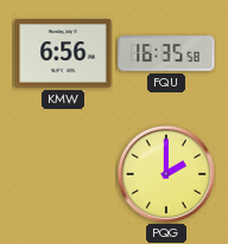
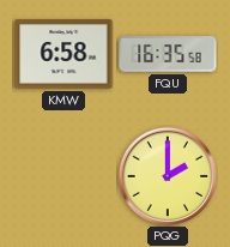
KMW: 6:56 -> 6:58 (63, 54)
